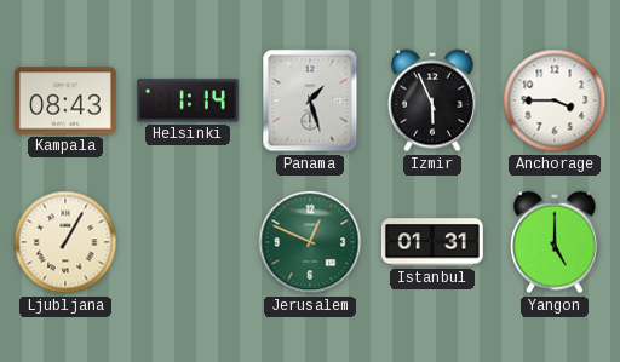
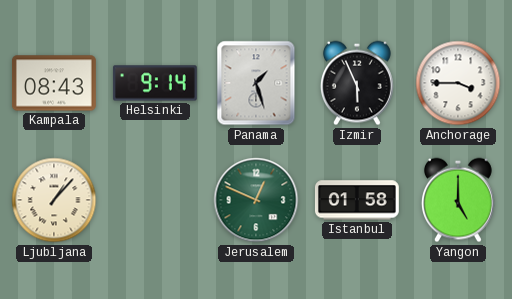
Helsinki: 1:14 -> 9:14 (155, 83)
Ljubljana: 1:05 -> 1:07 (54, 200)
Istanbul: 01:31 -> 01:58 (357, 200)
